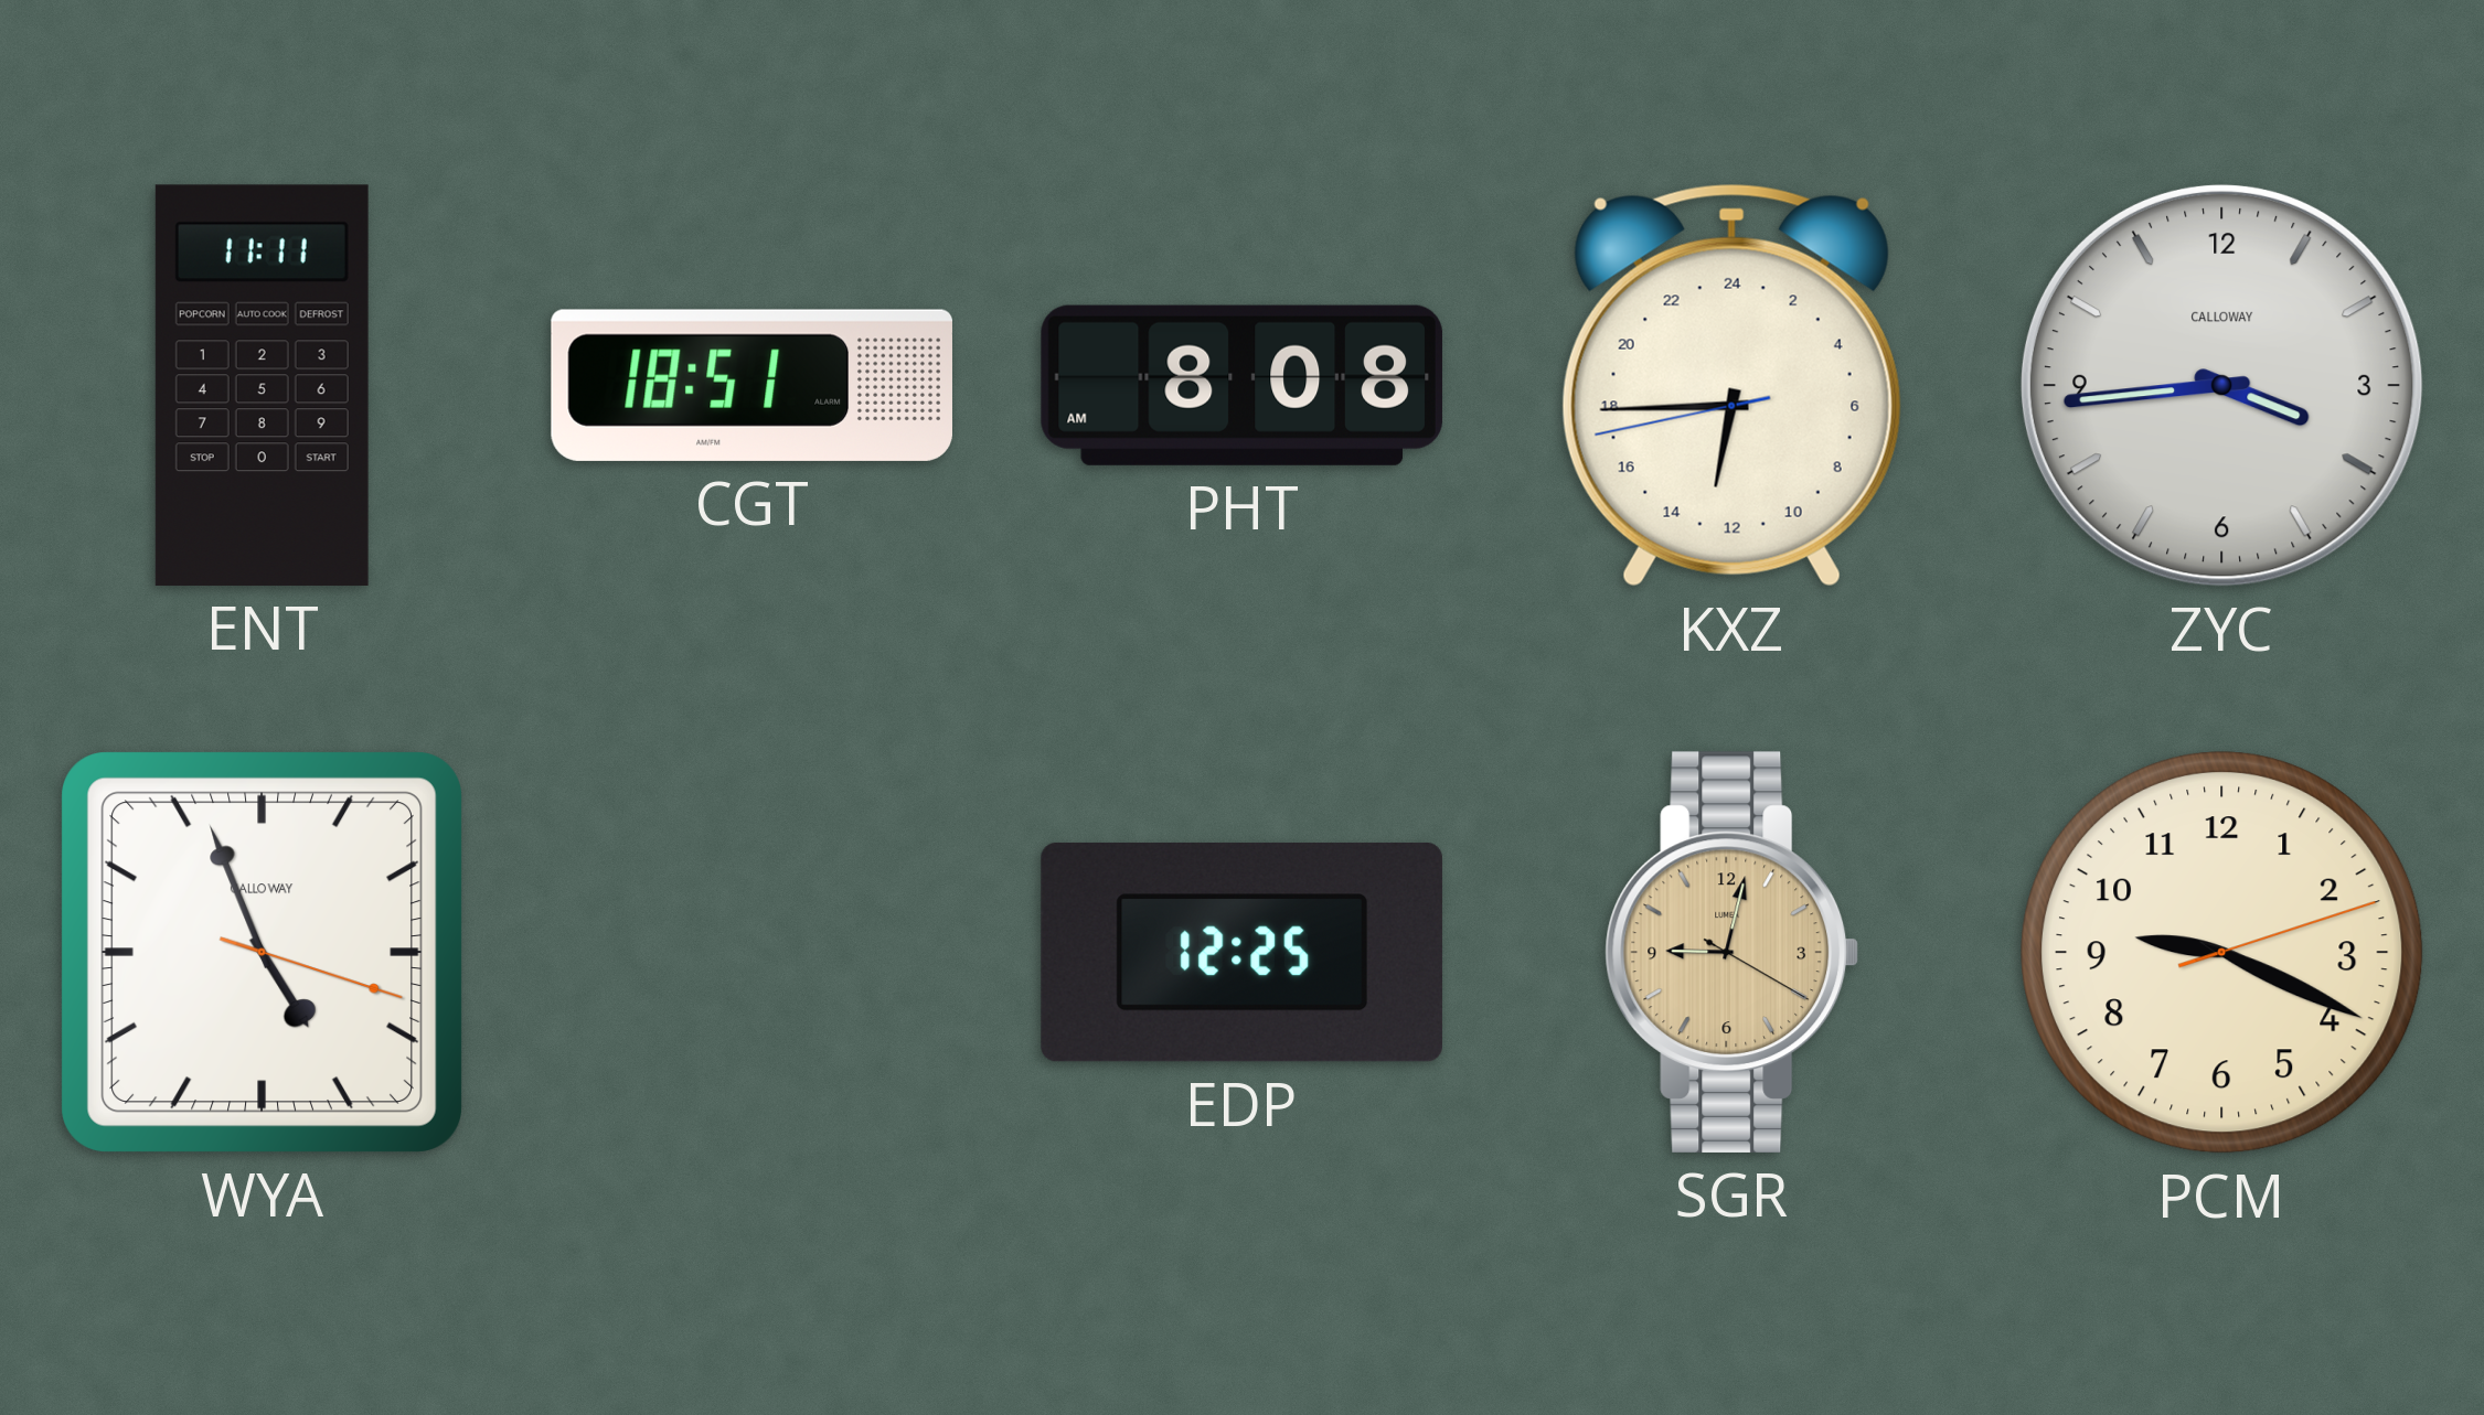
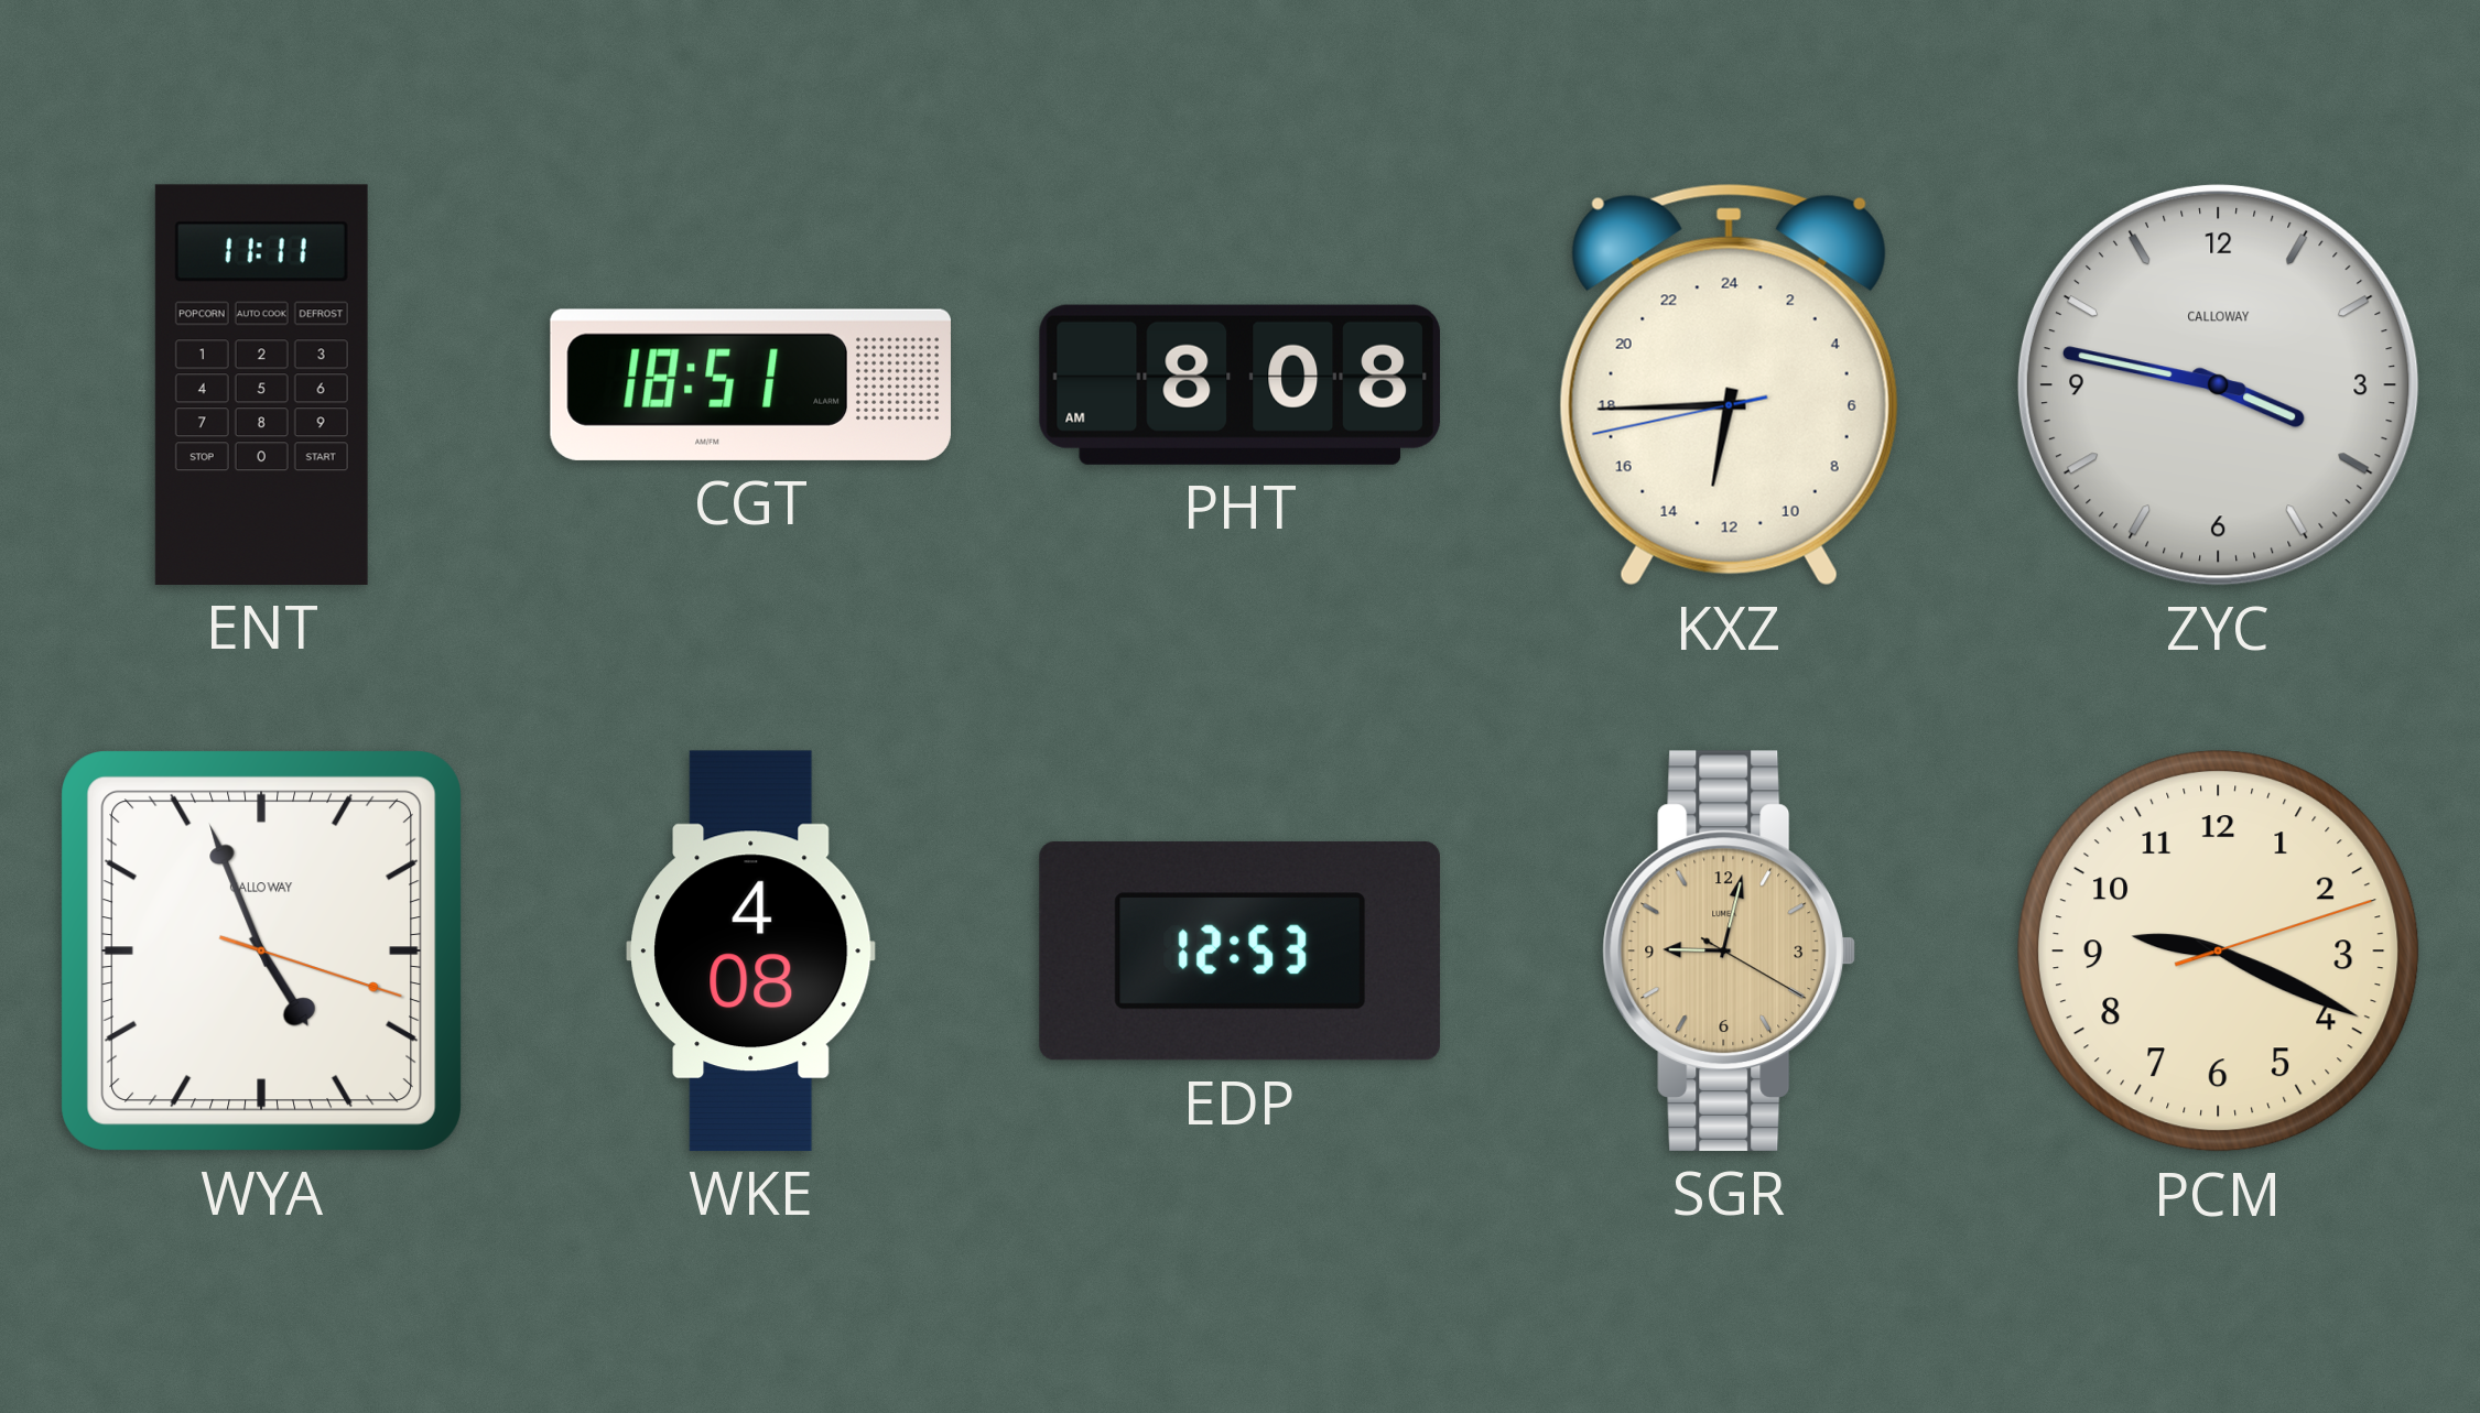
ZYC: 3:44 -> 3:47 (2218, 384)
WKE: none -> 4:08 (751, 950)
EDP: 12:25 -> 12:53 (1239, 950)
